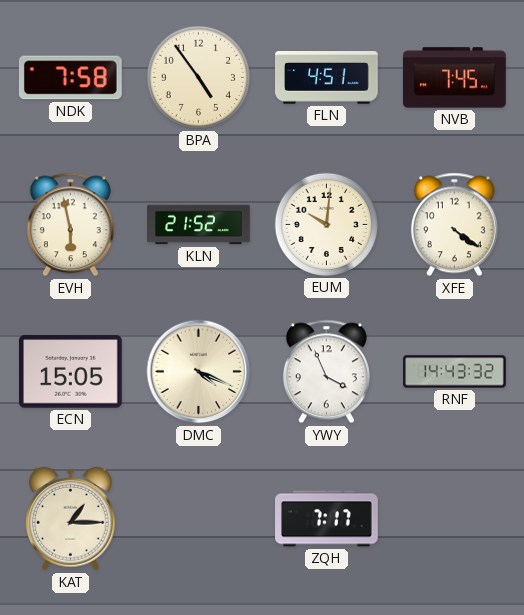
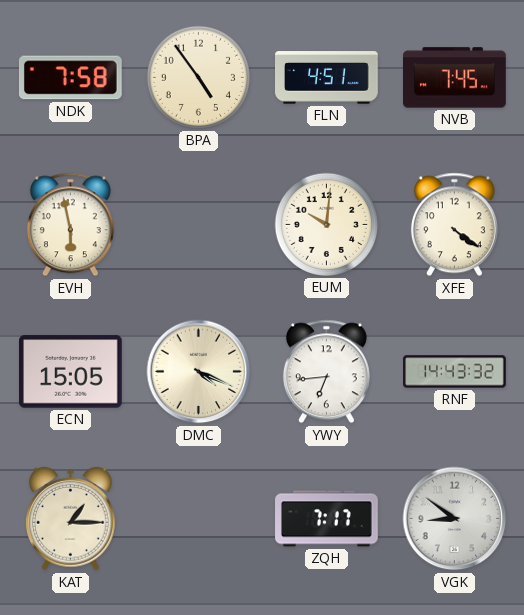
KLN: 21:52 -> none (199, 225)
YWY: 3:56 -> 6:44 (326, 372)
VGK: none -> 8:51 (455, 519)
